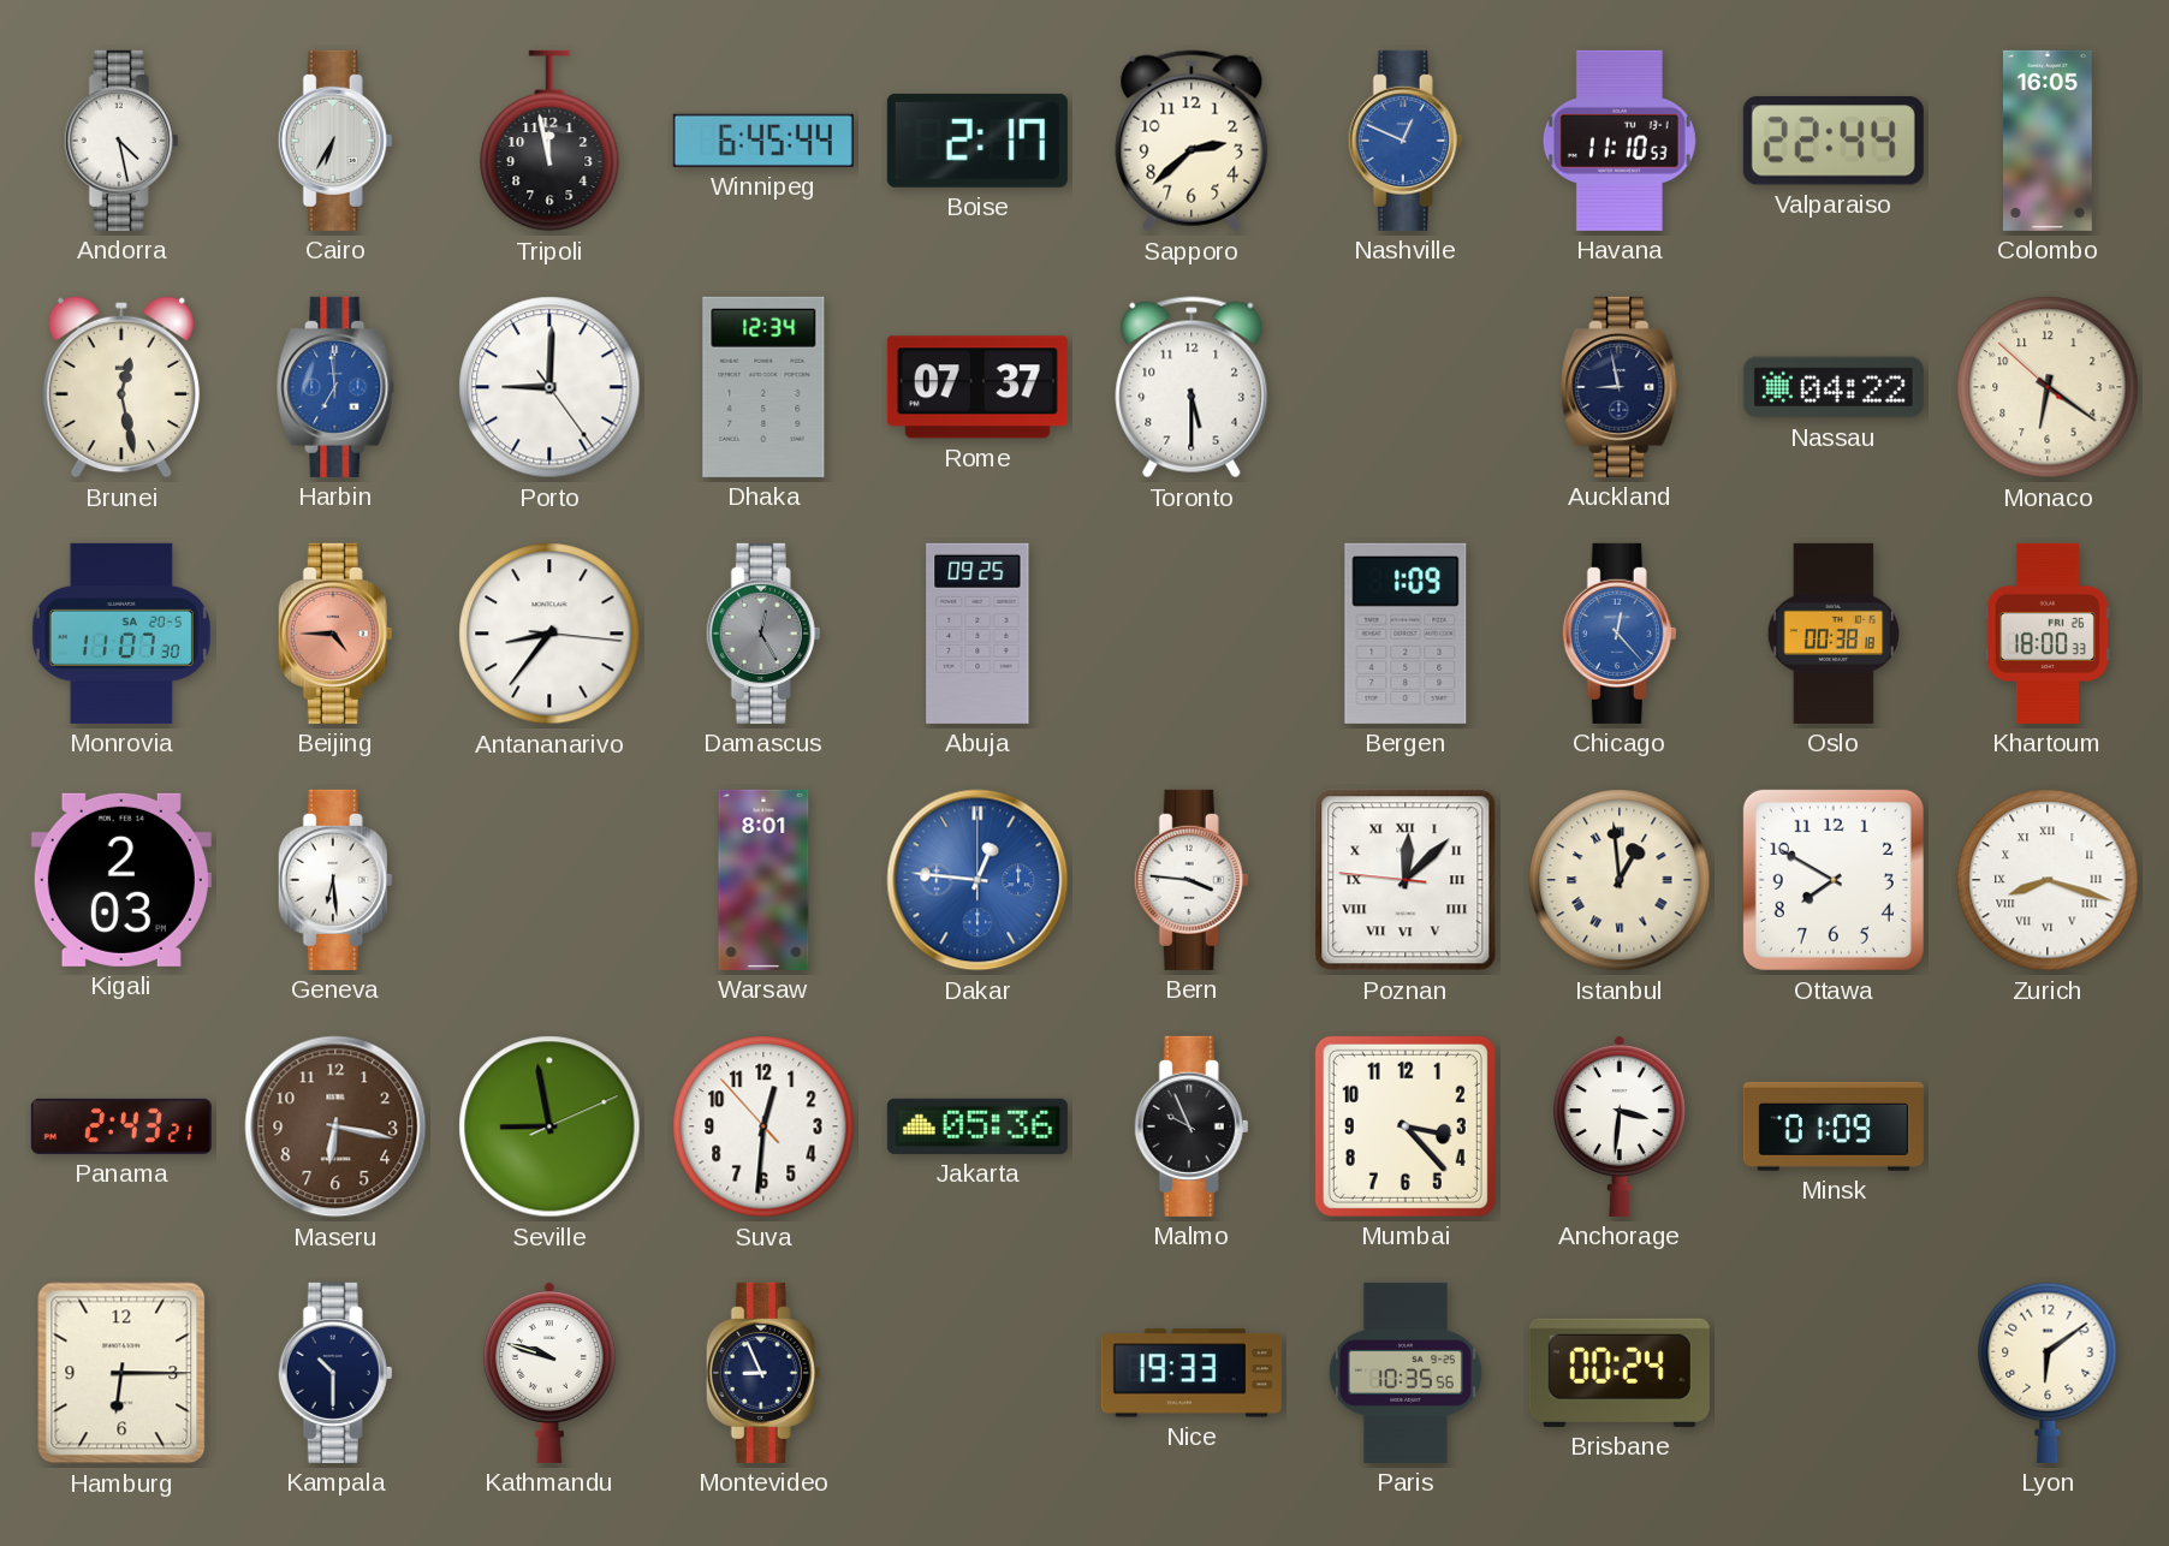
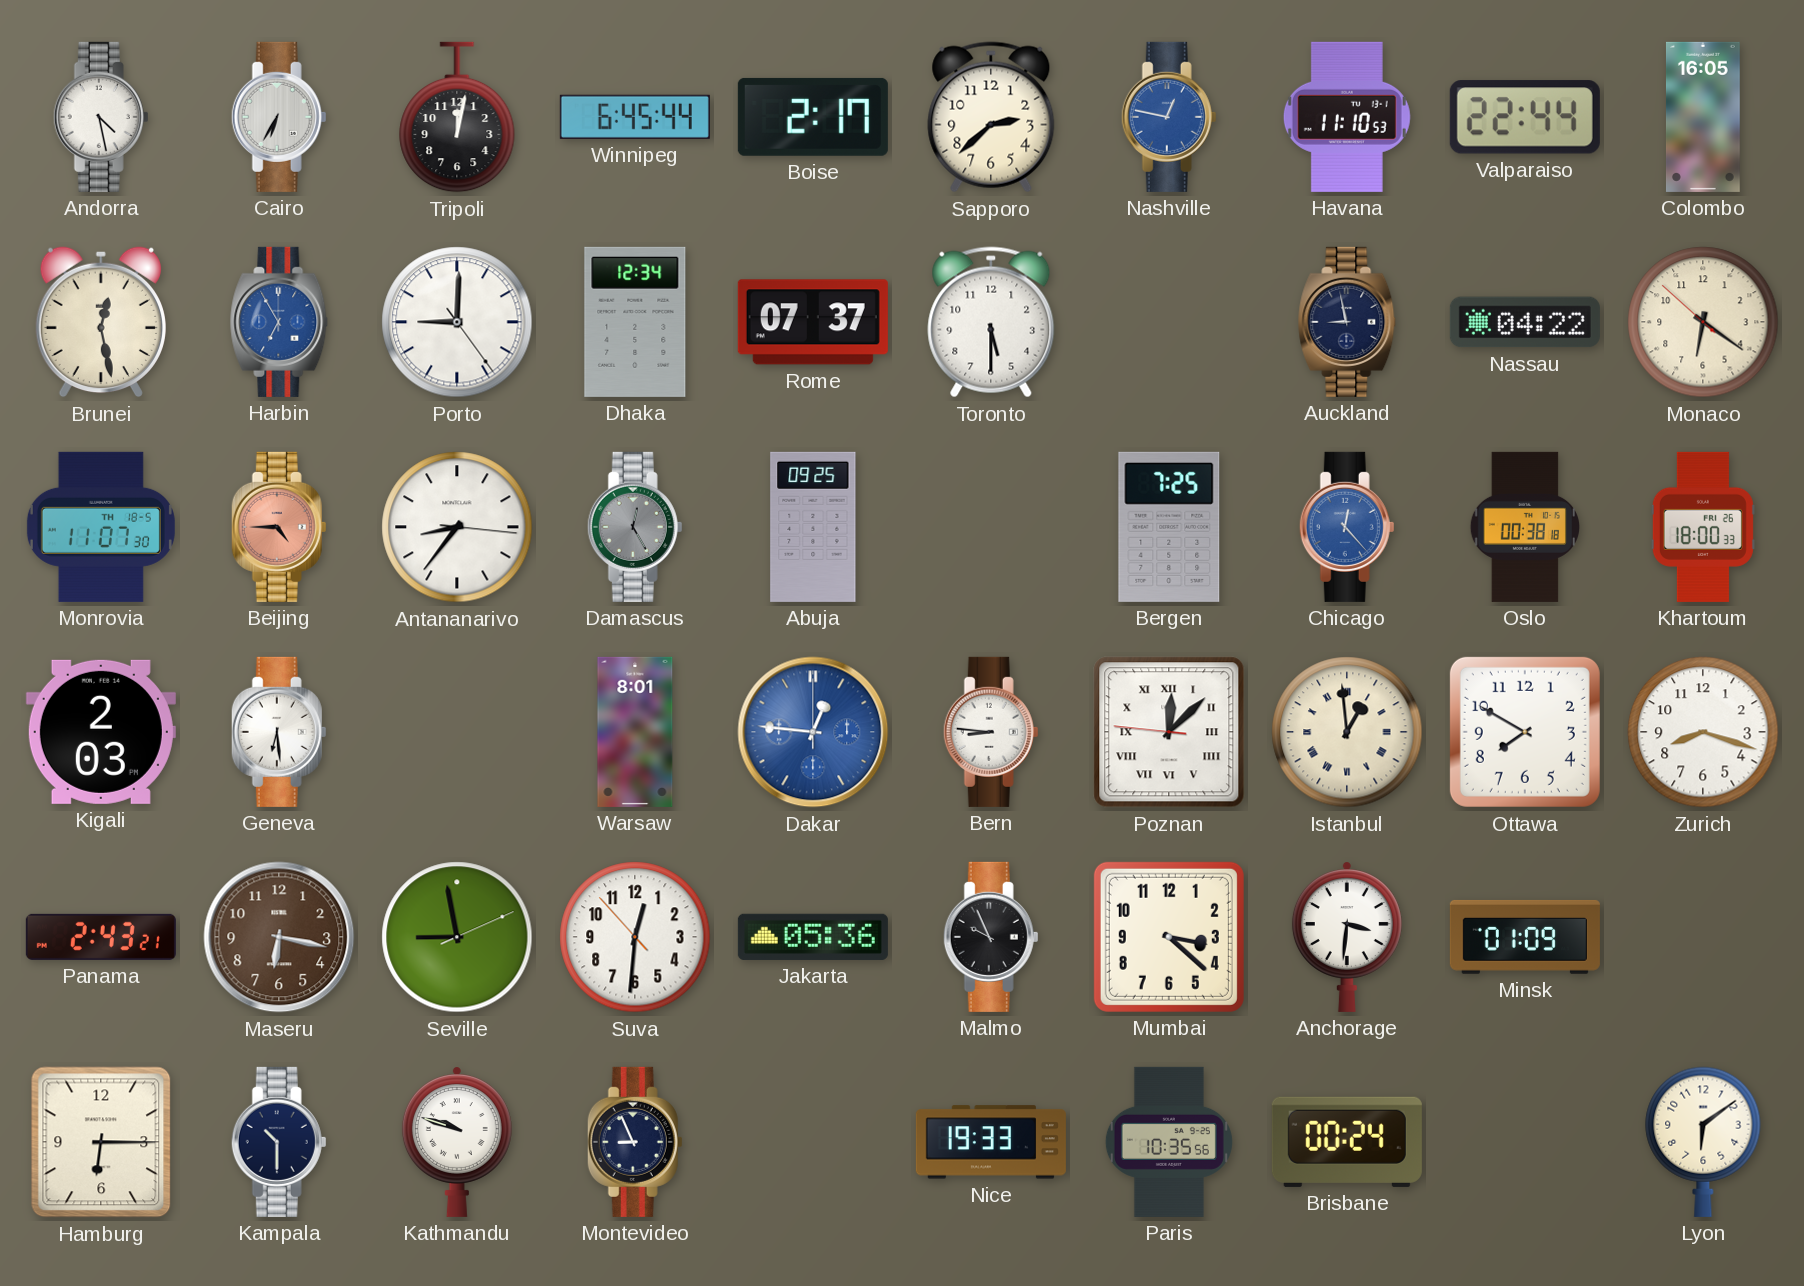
Tripoli: 11:58 -> 12:02 (457, 117)
Nashville: 12:49 -> 12:47 (1169, 117)
Harbin: 6:59 -> 6:55 (279, 322)
Monrovia date: SA 20-5 -> TH 18-5 (101, 527)
Bergen: 1:09 -> 7:25 (1169, 527)
Bern: 3:46 -> 8:46 (991, 732)
Zurich numerals: Roman -> Arabic (1703, 732)
Mumbai: 3:23 -> 3:22 (1169, 937)
